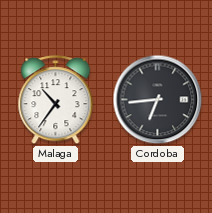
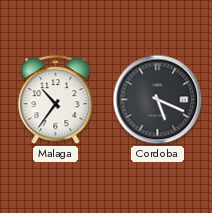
Cordoba: 6:44 -> 5:19 (158, 100)
